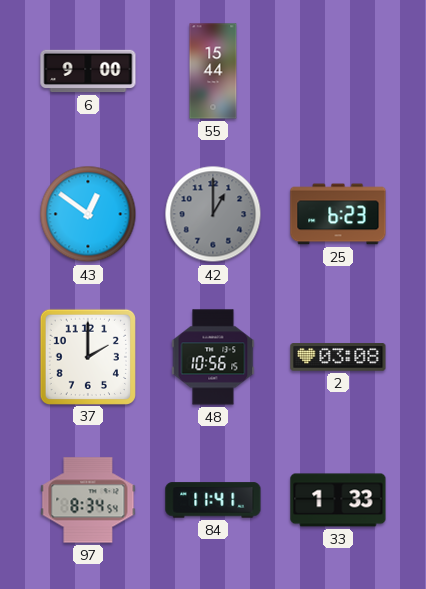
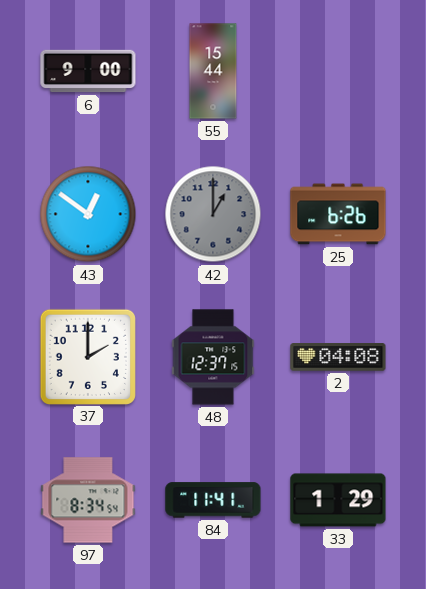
25: 6:23 -> 6:26 (338, 214)
48: 10:56 -> 12:37 (213, 357)
2: 03:08 -> 04:08 (338, 357)
33: 1:33 -> 1:29 (338, 500)
